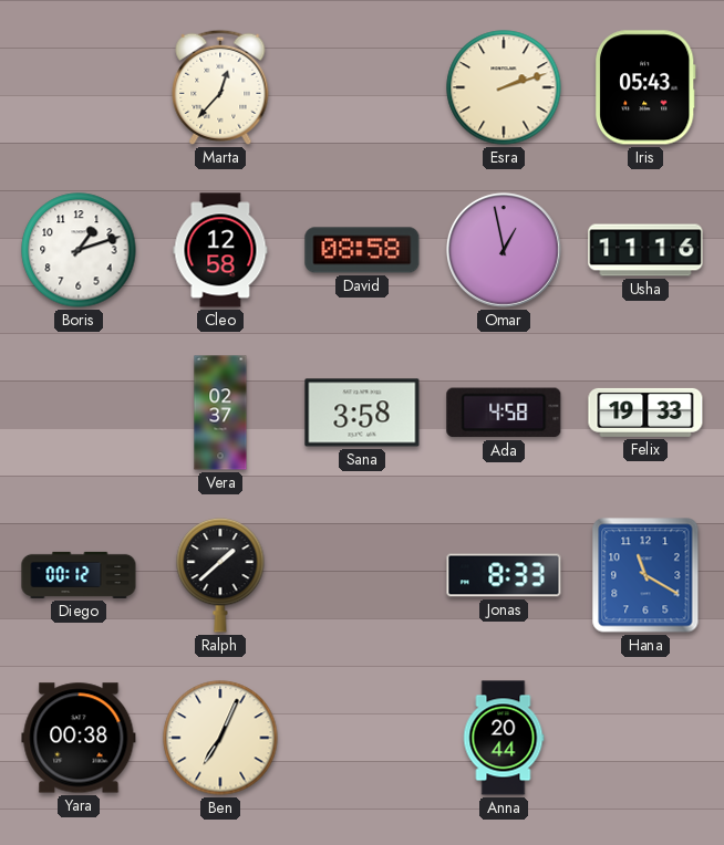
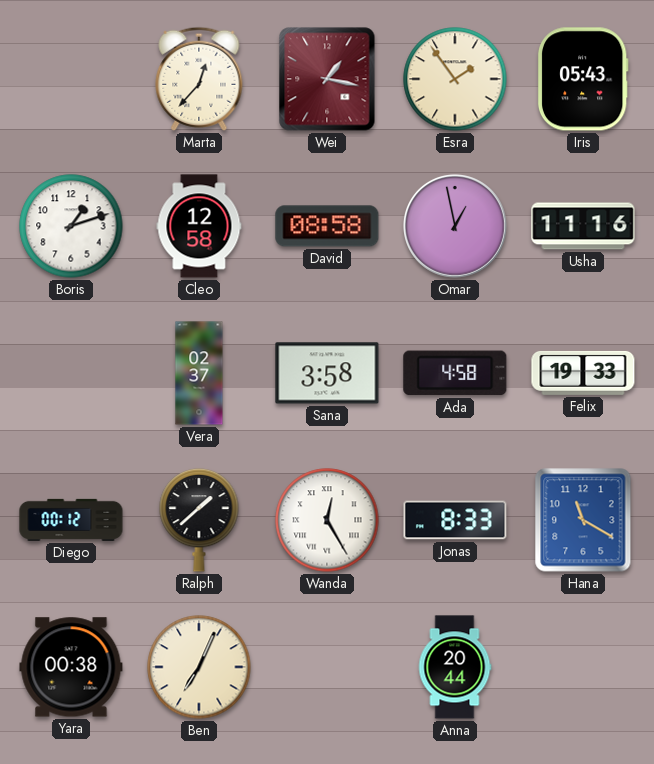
Wei: none -> 1:17 (327, 79)
Esra: 2:12 -> 1:54 (455, 79)
Wanda: none -> 12:25 (327, 520)
